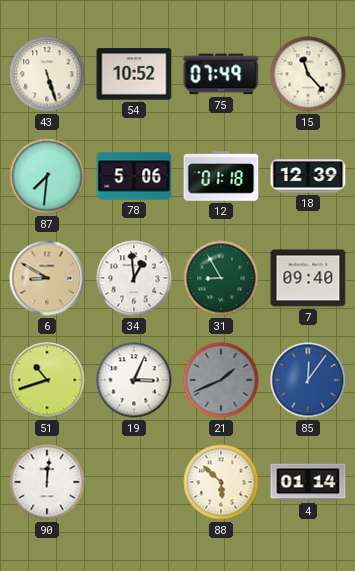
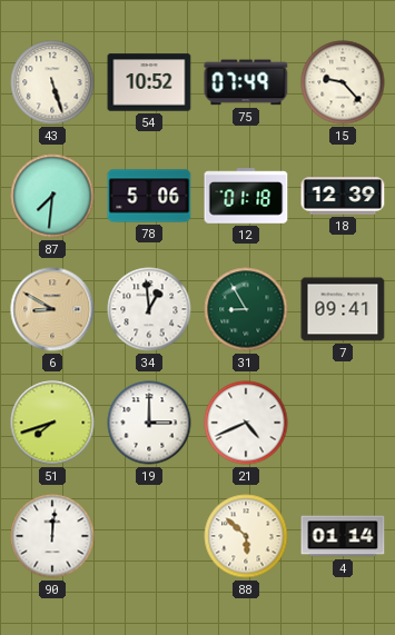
15: 11:23 -> 9:23 (343, 82)
7: 09:40 -> 09:41 (343, 309)
51: 10:42 -> 7:42 (52, 423)
19: 3:04 -> 3:00 (149, 423)
21: 1:41 -> 4:41 (246, 423)
21 dial: grey -> white (246, 423)
85: 12:06 -> none (308, 380)
